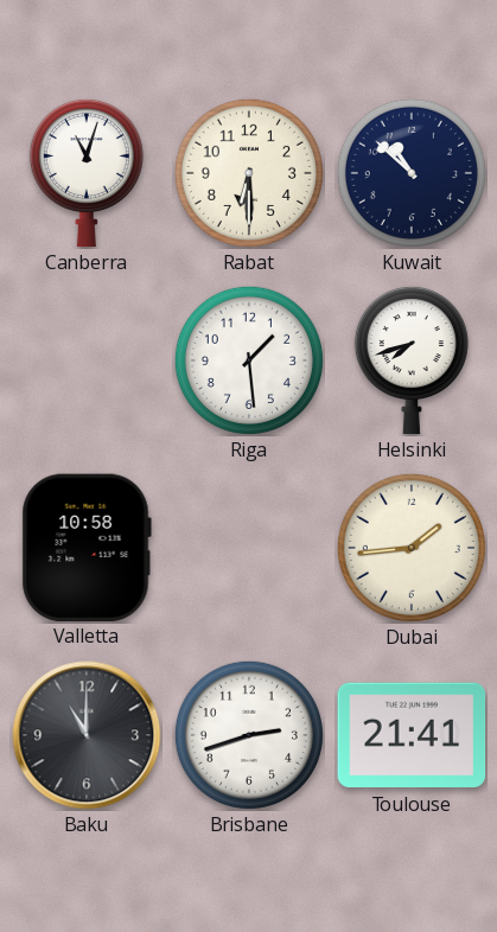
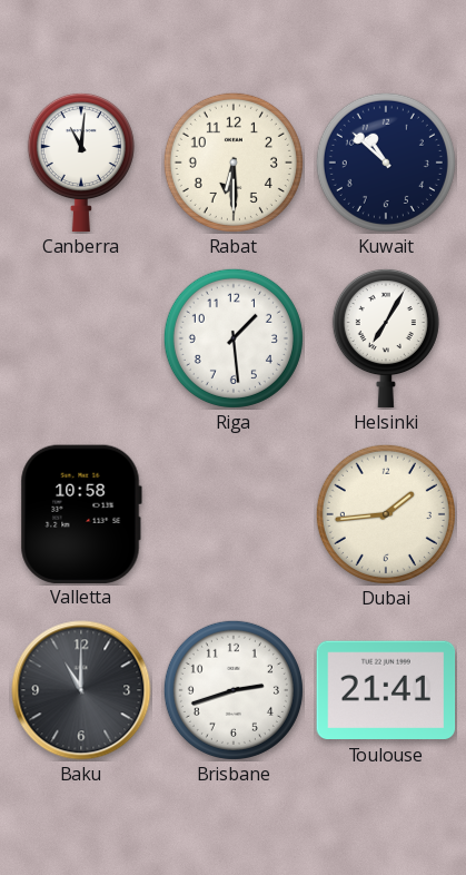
Canberra: 11:03 -> 11:01 (81, 163)
Helsinki: 7:42 -> 7:05 (386, 338)
